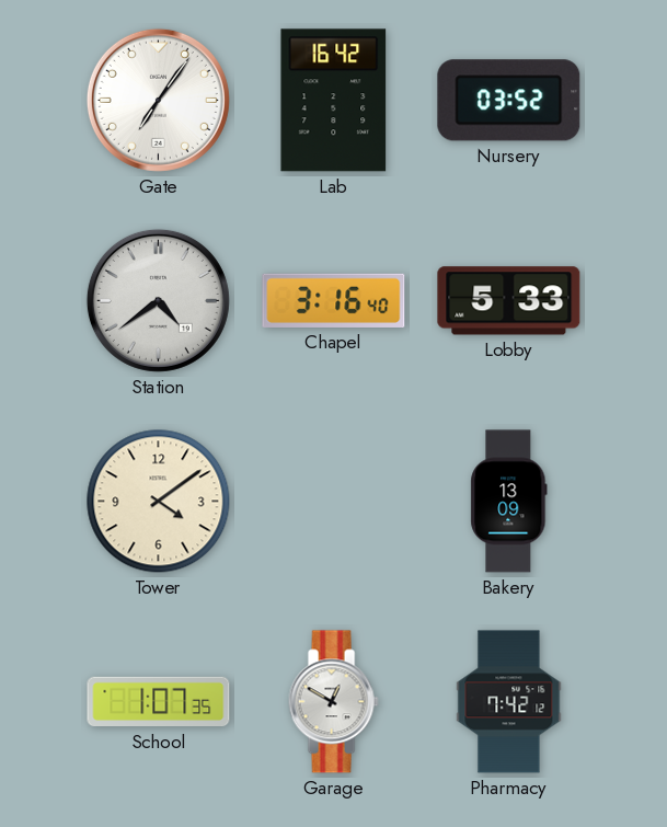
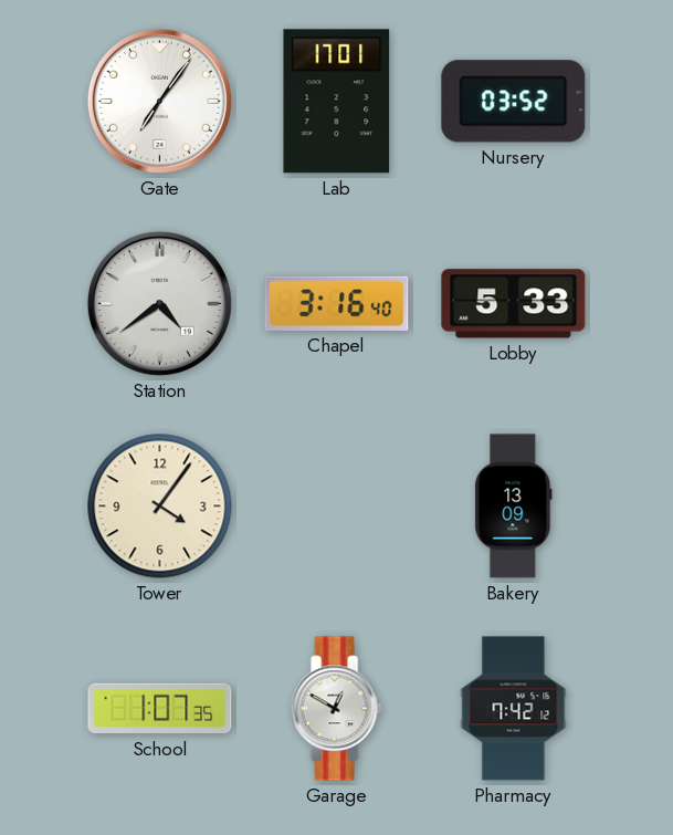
Lab: 16:42 -> 17:01 (337, 102)
Tower: 4:09 -> 4:06 (160, 507)
